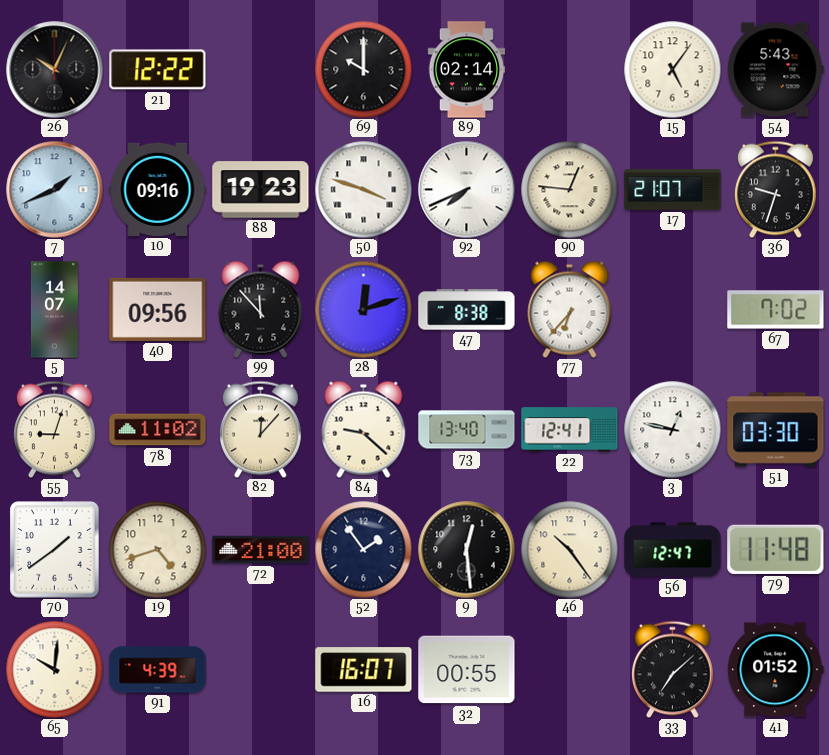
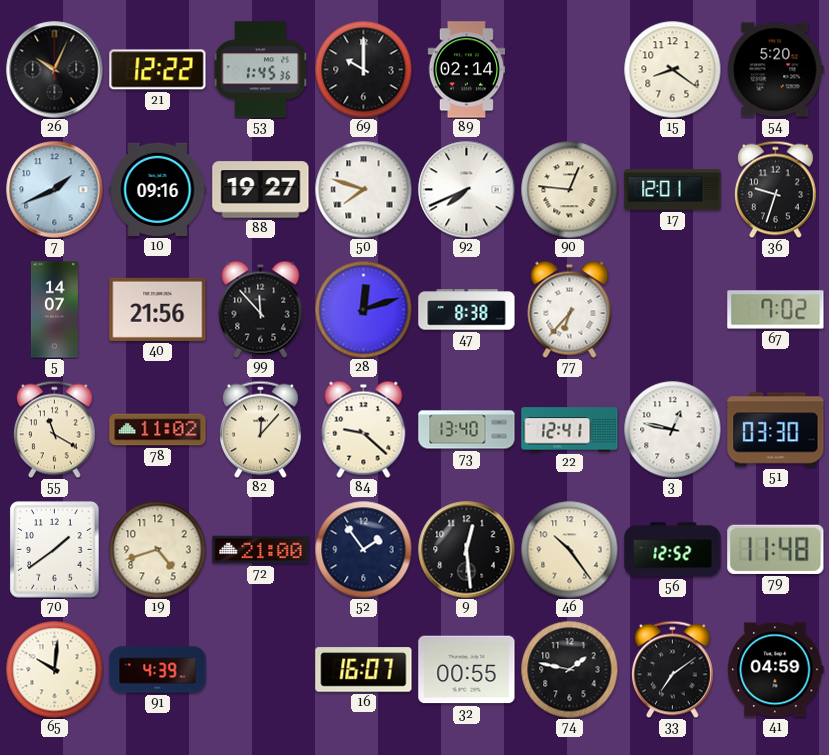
53: none -> 1:45 (261, 70)
15: 5:06 -> 8:21 (672, 69)
54: 5:43 -> 5:20 (776, 70)
88: 19:23 -> 19:27 (261, 190)
50: 3:48 -> 7:48 (363, 189)
17: 21:07 -> 12:01 (673, 190)
40: 09:56 -> 21:56 (158, 309)
55: 9:03 -> 11:20 (55, 429)
56: 12:47 -> 12:52 (673, 550)
74: none -> 1:47 (569, 669)
33: 7:08 -> 7:09 (673, 669)
41: 01:52 -> 04:59 (776, 670)
